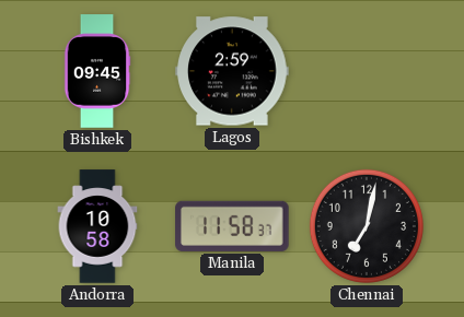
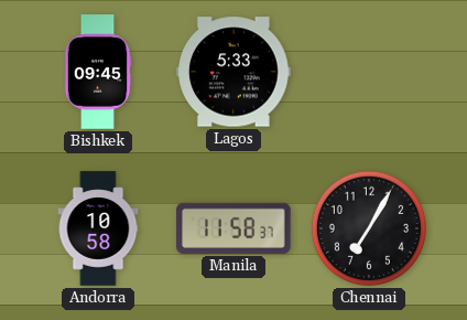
Lagos: 2:59 -> 5:33 (233, 72)
Chennai: 7:02 -> 7:05 (369, 228)
